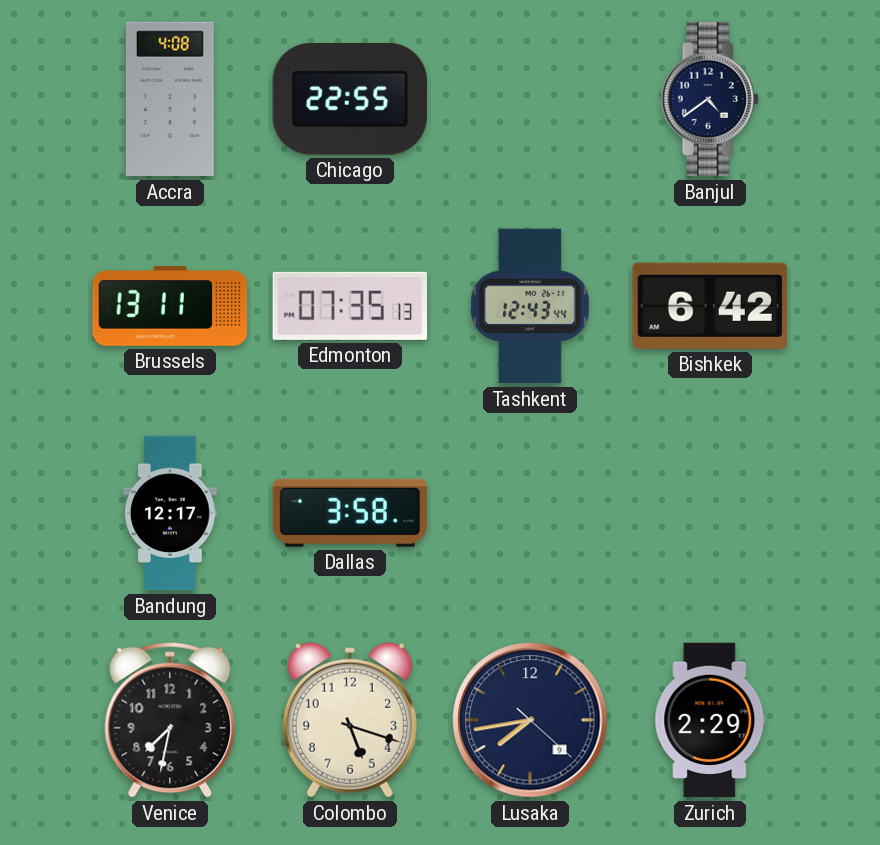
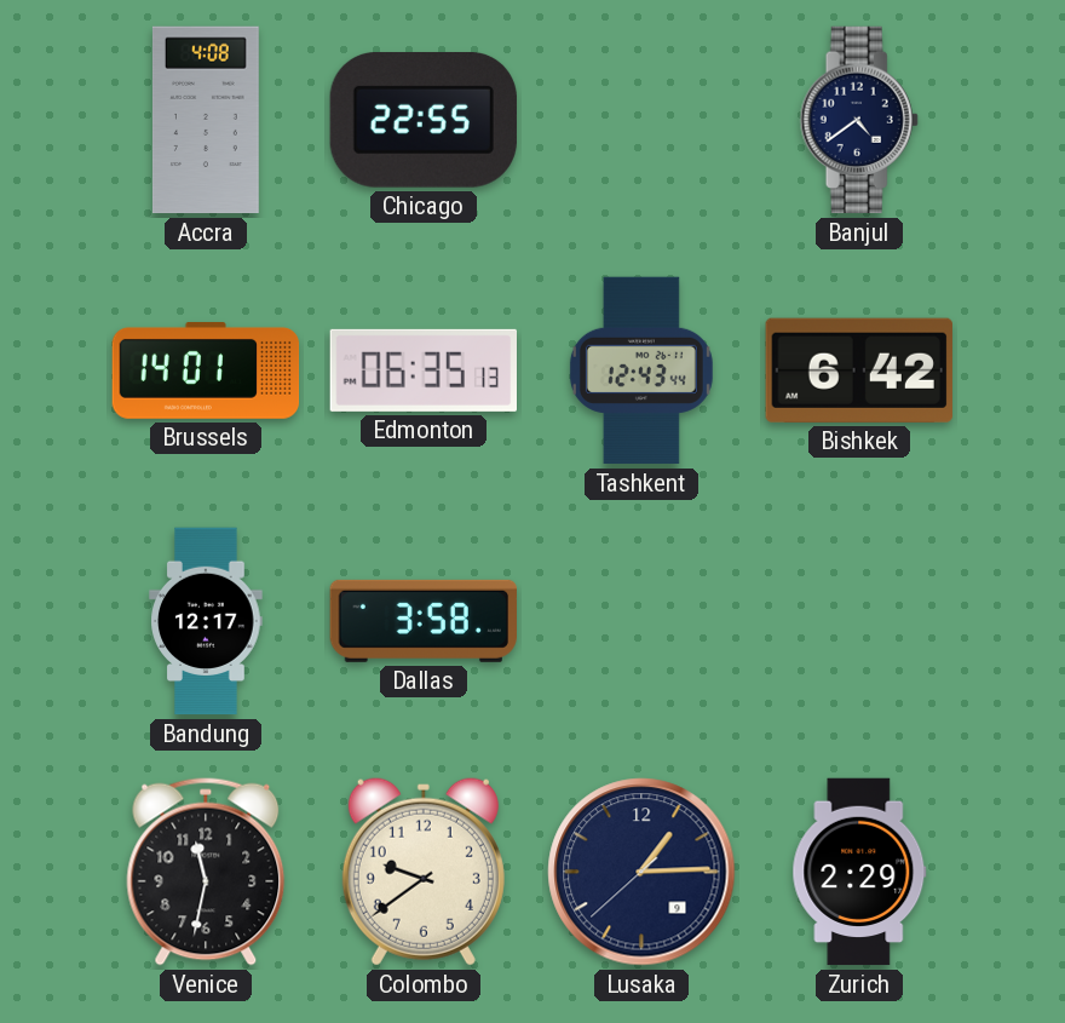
Brussels: 13:11 -> 14:01 (206, 372)
Edmonton: 07:35 -> 06:35 (422, 370)
Venice: 7:32 -> 11:32 (206, 872)
Colombo: 5:18 -> 9:39 (424, 872)
Lusaka: 7:43 -> 1:14 (641, 872)
